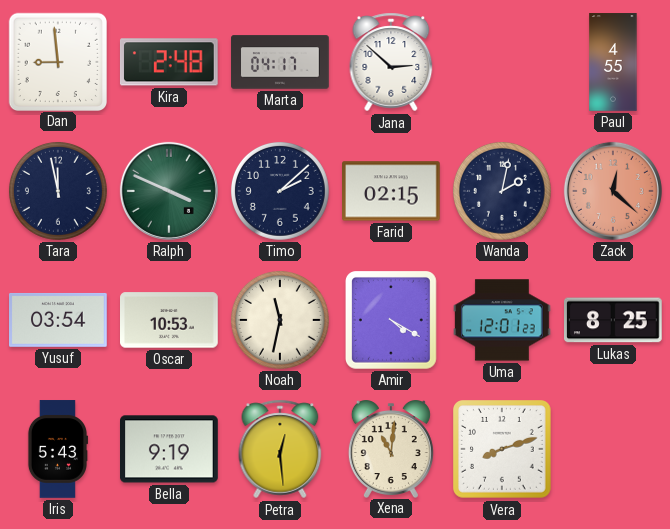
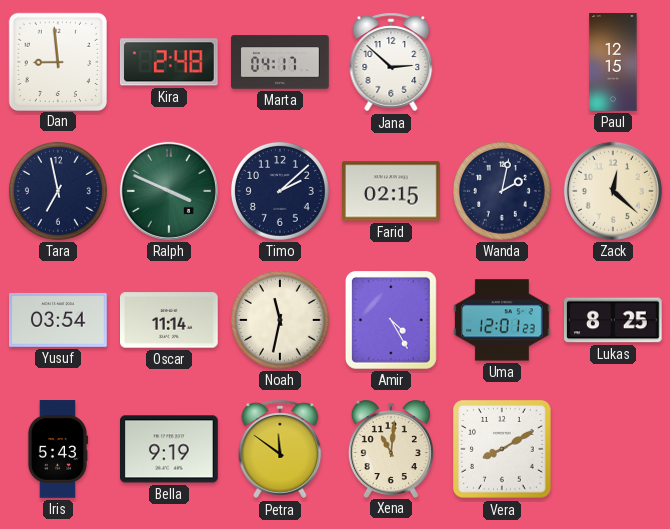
Paul: 4:55 -> 12:15 (613, 62)
Tara: 11:58 -> 6:58 (58, 191)
Zack dial: salmon -> cream (613, 191)
Oscar: 10:53 -> 11:14 (170, 320)
Amir: 4:20 -> 4:25 (391, 321)
Petra: 12:29 -> 11:51 (280, 449)
Vera: 8:12 -> 8:10 (503, 450)
